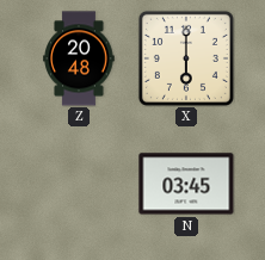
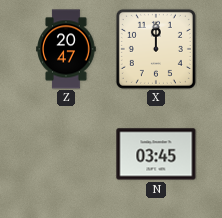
Z: 20:48 -> 20:47 (66, 49)
X: 6:00 -> 12:00 (156, 49)
